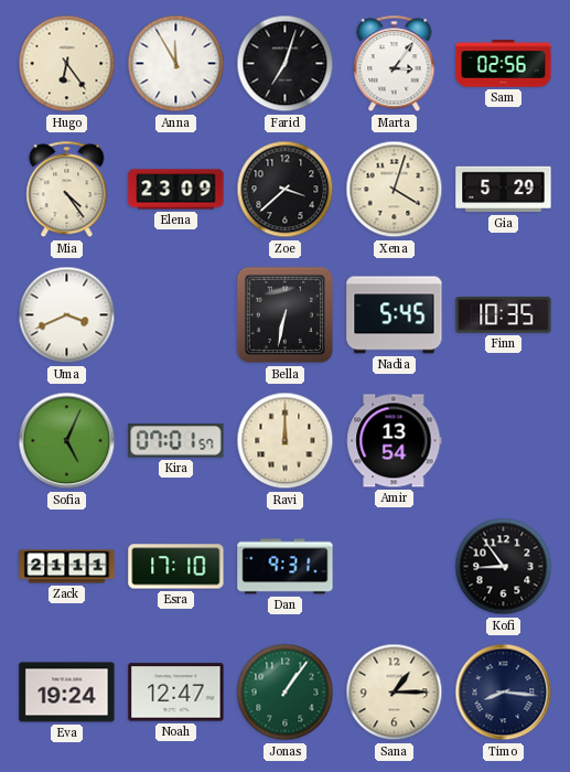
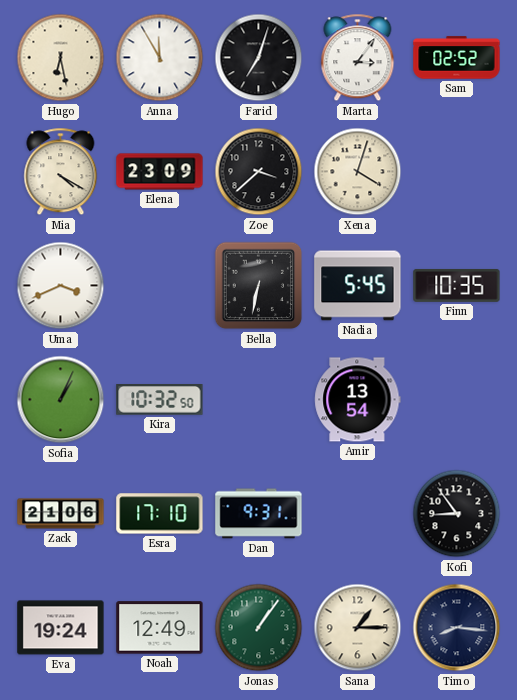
Hugo: 6:24 -> 6:28 (61, 58)
Sam: 02:56 -> 02:52 (457, 58)
Mia: 4:24 -> 4:20 (61, 172)
Gia: 5:29 -> none (504, 190)
Sofia: 5:04 -> 1:04 (61, 400)
Kira: 07:01 -> 10:32 (160, 400)
Ravi: 12:00 -> none (286, 441)
Zack: 21:11 -> 21:06 (61, 514)
Noah: 12:47 -> 12:49 (160, 628)
